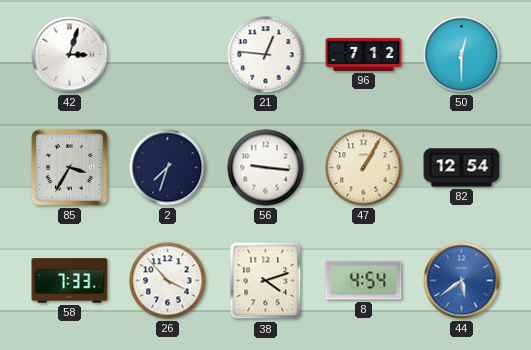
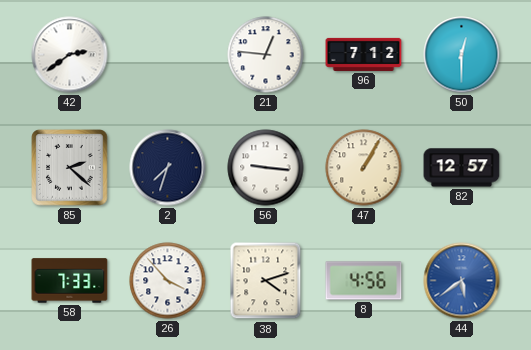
42: 3:03 -> 2:39 (70, 55)
85: 3:35 -> 2:22 (70, 168)
82: 12:54 -> 12:57 (462, 168)
8: 4:54 -> 4:56 (364, 281)
